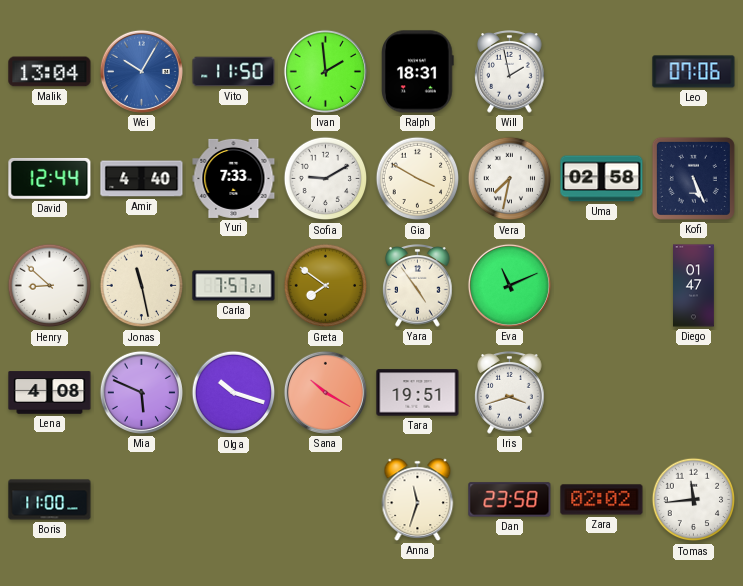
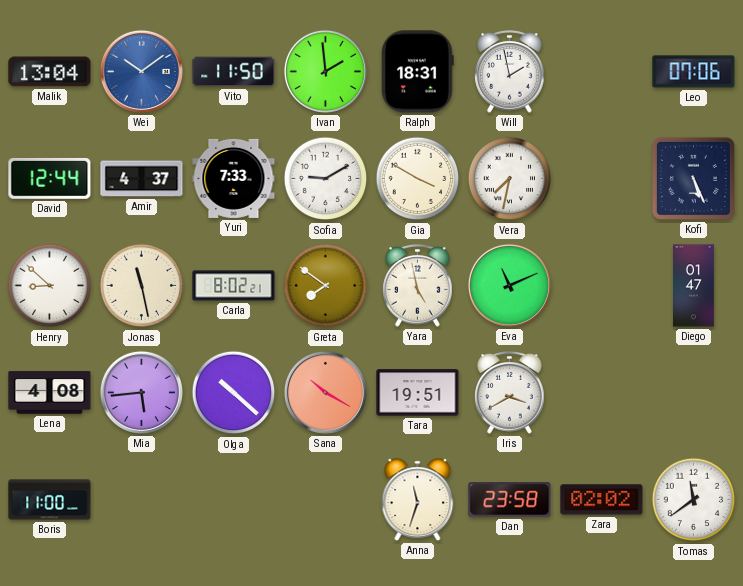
Wei: 10:05 -> 10:09 (141, 71)
Amir: 4:40 -> 4:37 (142, 179)
Uma: 02:58 -> none (602, 179)
Carla: 7:57 -> 8:02 (234, 286)
Yara: 4:54 -> 4:58 (418, 286)
Mia: 5:49 -> 5:44 (141, 392)
Olga: 10:18 -> 10:22 (234, 393)
Iris: 3:42 -> 3:40 (510, 393)
Tomas: 11:44 -> 11:39 (694, 500)
